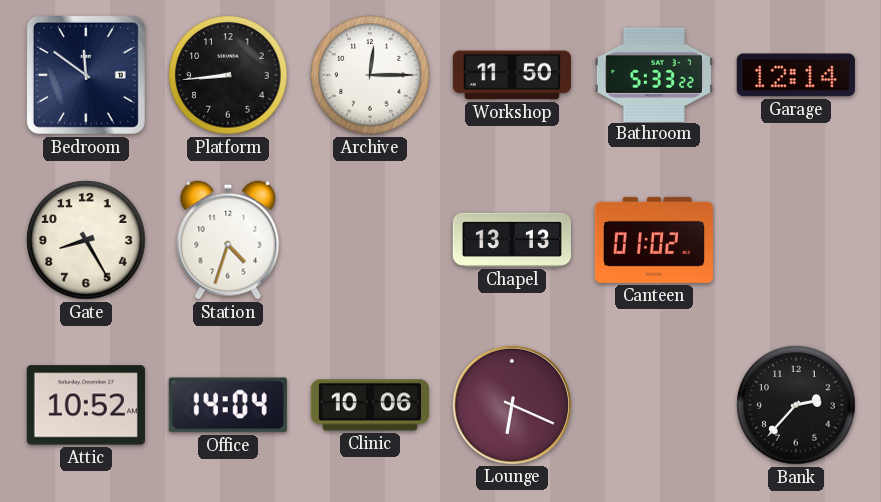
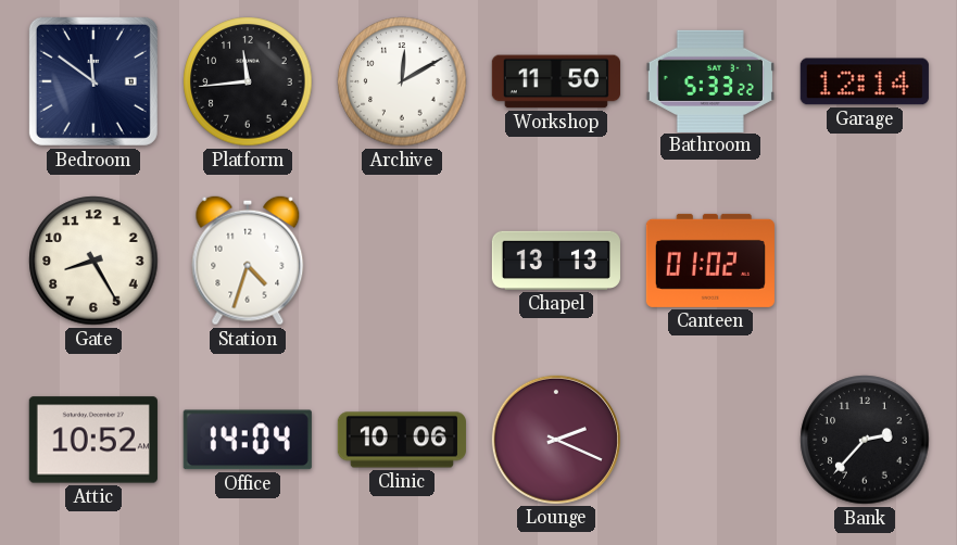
Platform: 8:44 -> 11:44 (248, 81)
Archive: 12:15 -> 12:10 (402, 81)
Lounge: 6:19 -> 2:19 (556, 440)
